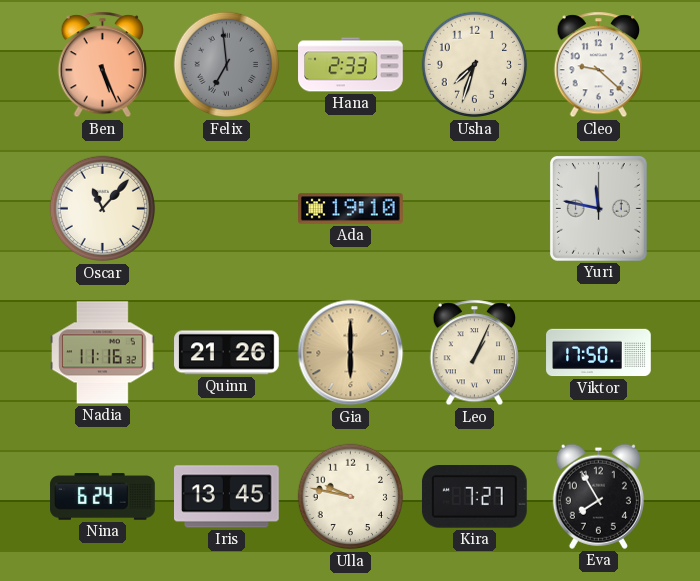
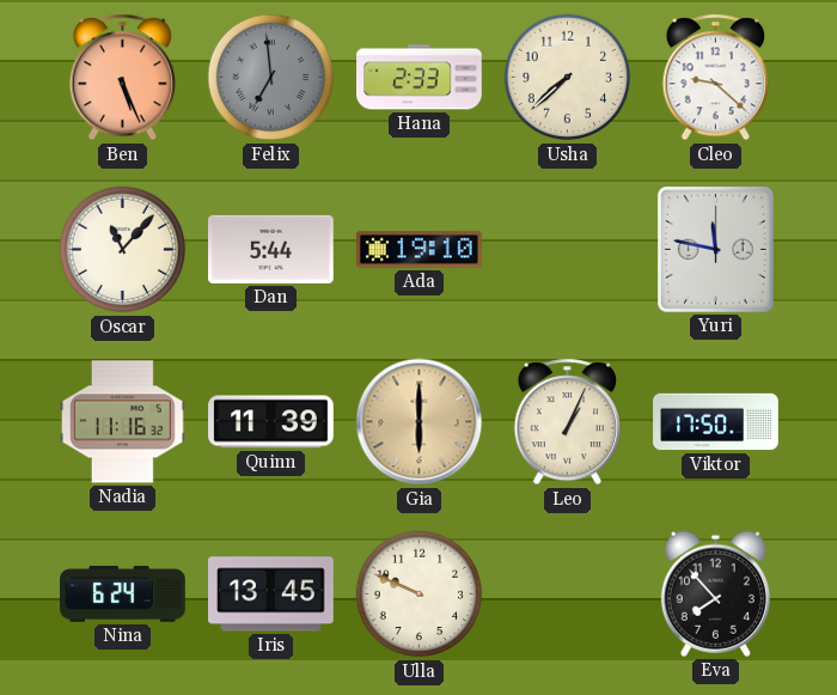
Usha: 7:33 -> 7:38 (568, 78)
Dan: none -> 5:44 (271, 249)
Quinn: 21:26 -> 11:39 (271, 422)
Ulla: 9:47 -> 9:49 (420, 595)
Kira: 7:27 -> none (474, 497)
Eva: 7:55 -> 7:53 (715, 593)
